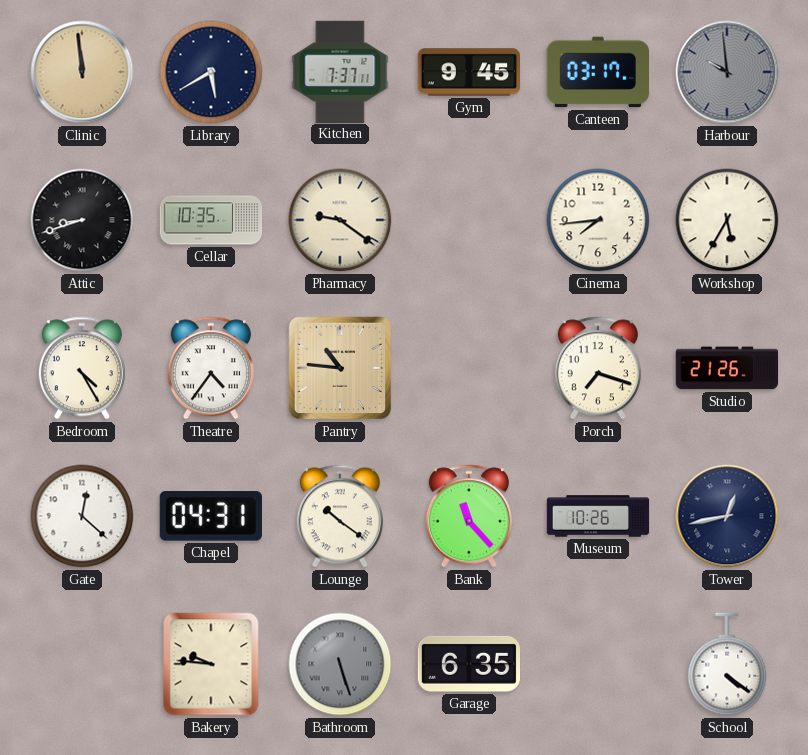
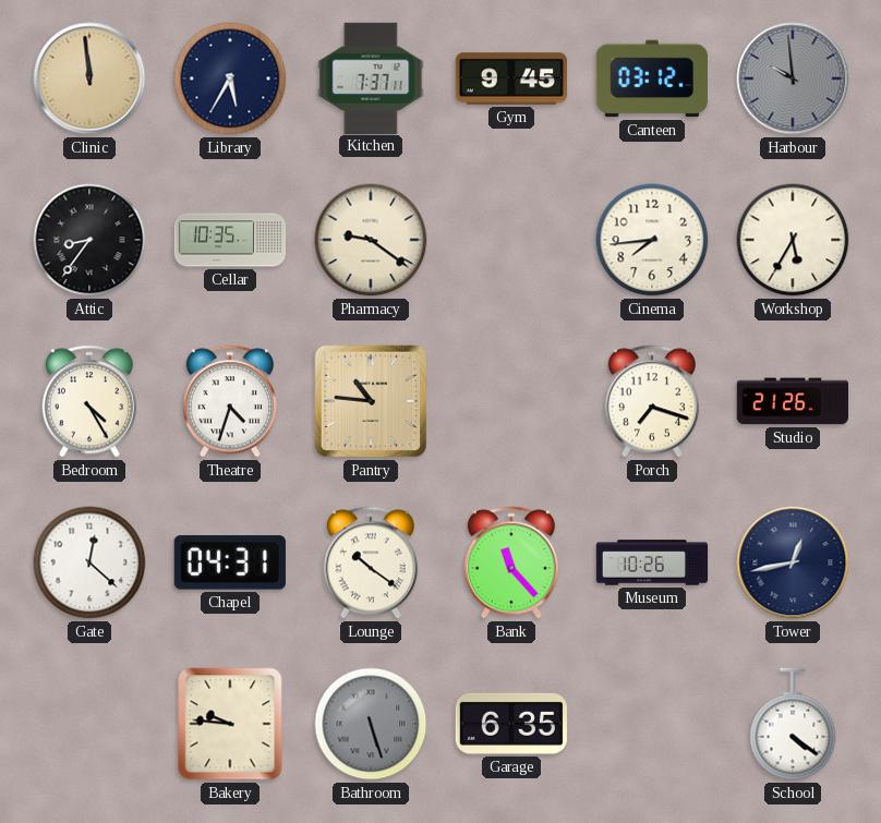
Library: 5:40 -> 5:35 (230, 78)
Canteen: 03:17 -> 03:12 (651, 78)
Attic: 8:42 -> 8:36 (89, 240)
Theatre: 4:36 -> 4:33 (230, 401)
